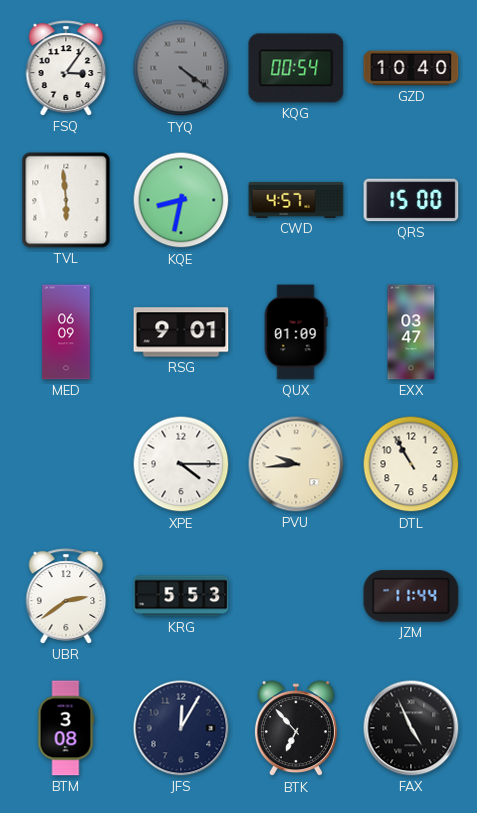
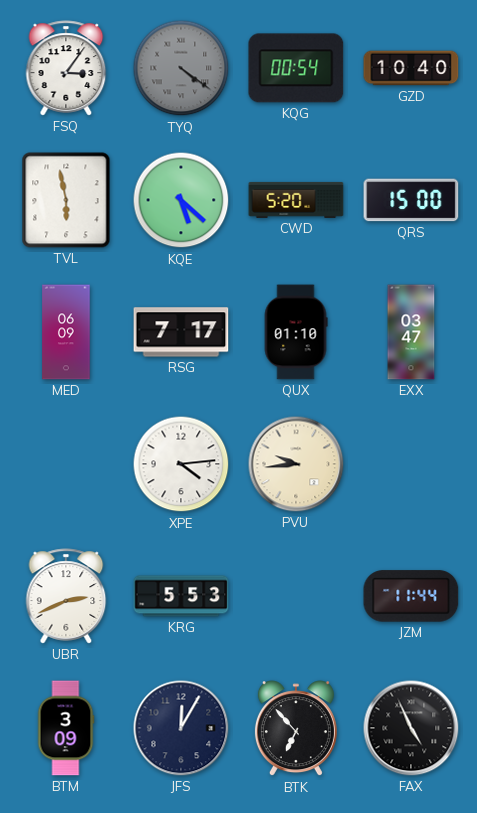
TVL: 5:59 -> 5:58 (66, 200)
KQE: 8:32 -> 5:22 (181, 200)
CWD: 4:57 -> 5:20 (296, 200)
RSG: 9:01 -> 7:17 (181, 332)
QUX: 01:09 -> 01:10 (296, 332)
XPE: 4:15 -> 4:14 (181, 464)
DTL: 10:55 -> none (411, 464)
UBR: 2:39 -> 2:41 (66, 596)
BTM: 3:08 -> 3:09 (66, 728)
